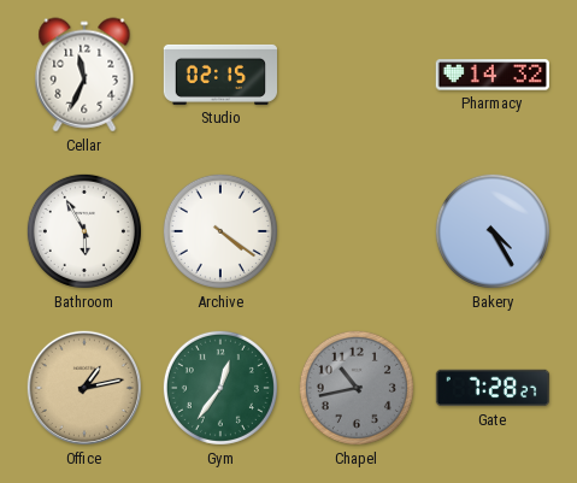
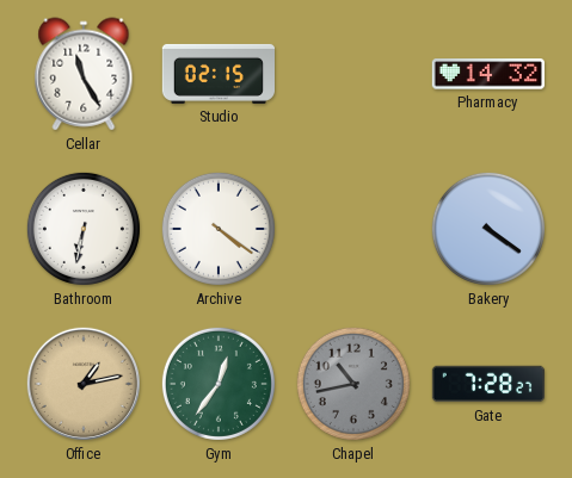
Cellar: 11:34 -> 11:25 (84, 74)
Bathroom: 5:55 -> 6:32 (84, 229)
Bakery: 4:25 -> 4:21 (488, 229)
